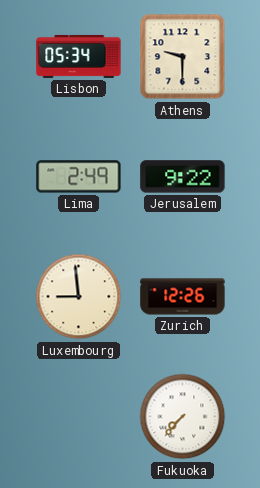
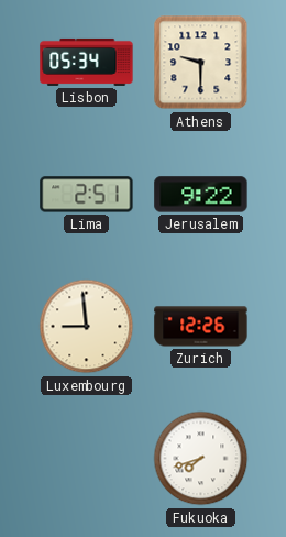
Lima: 2:49 -> 2:51 (87, 195)
Fukuoka: 7:37 -> 7:42 (201, 459)
